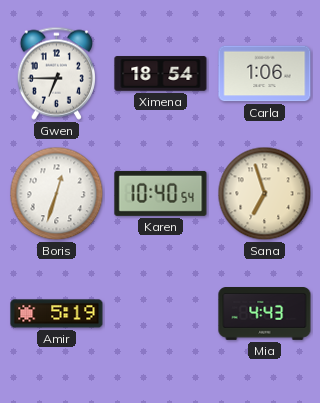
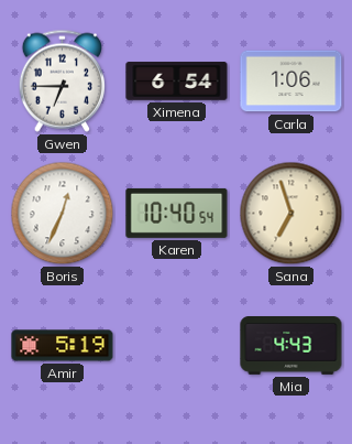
Ximena: 18:54 -> 6:54 (177, 82)
Boris: 12:33 -> 12:34 (63, 214)
